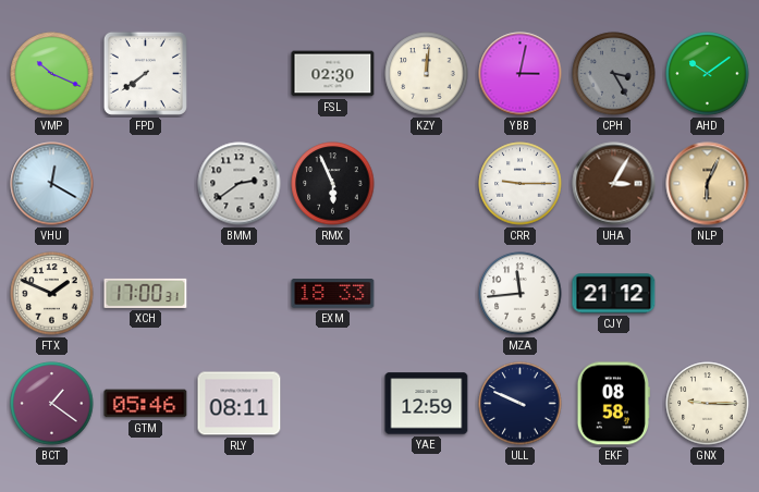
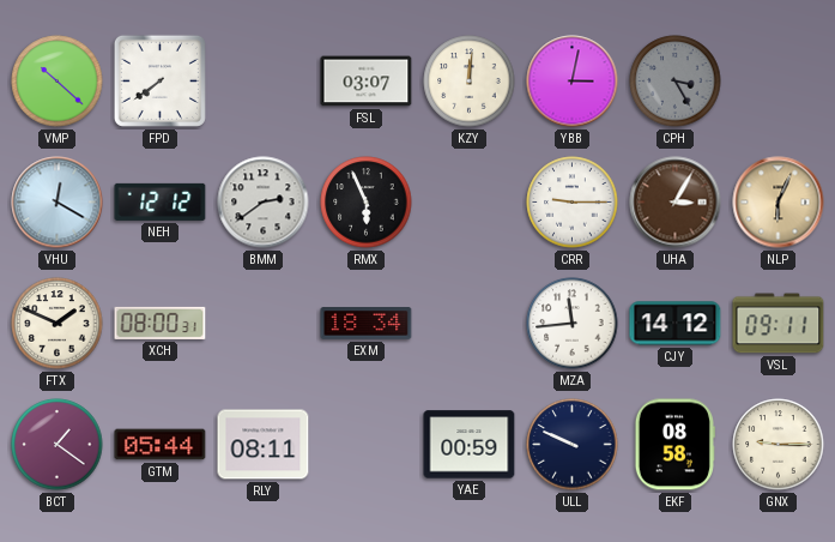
VMP: 10:19 -> 10:22 (58, 82)
FSL: 02:30 -> 03:07 (367, 82)
AHD: 10:09 -> none (708, 74)
NEH: none -> 12:12 (161, 201)
XCH: 17:00 -> 08:00 (161, 323)
EXM: 18:33 -> 18:34 (367, 324)
CJY: 21:12 -> 14:12 (676, 324)
VSL: none -> 09:11 (779, 324)
GTM: 05:46 -> 05:44 (161, 445)
YAE: 12:59 -> 00:59 (470, 445)
